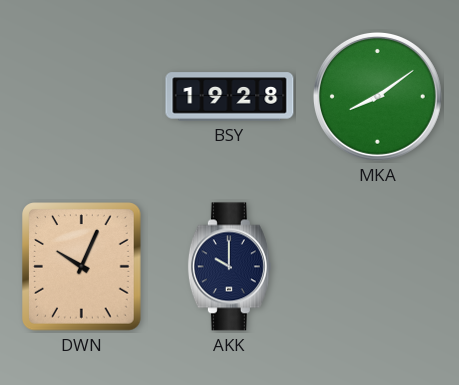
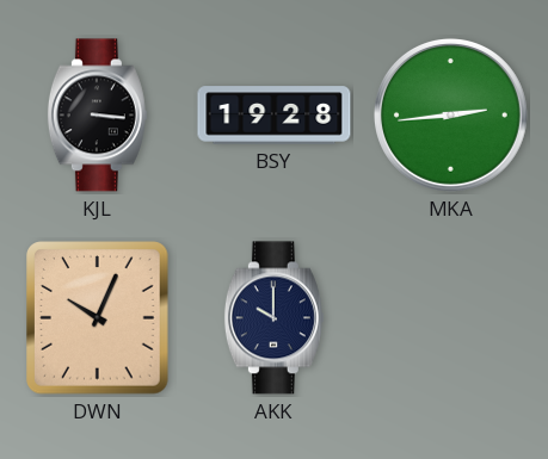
KJL: none -> 3:16 (97, 116)
MKA: 8:09 -> 2:44 (450, 114)
